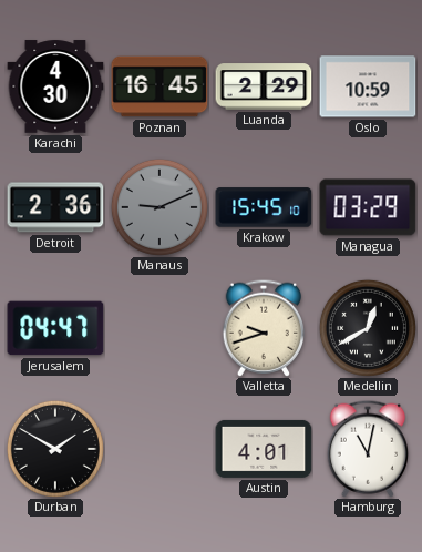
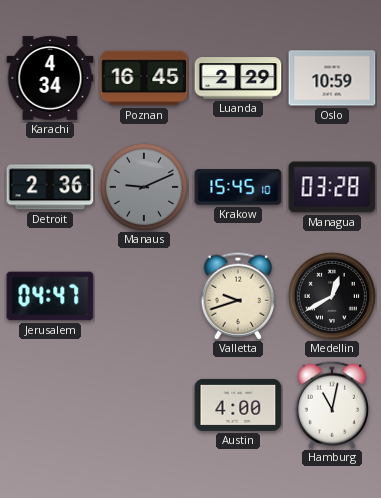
Karachi: 4:30 -> 4:34 (50, 78)
Managua: 03:29 -> 03:28 (332, 187)
Durban: 1:50 -> none (55, 449)
Austin: 4:01 -> 4:00 (238, 405)
